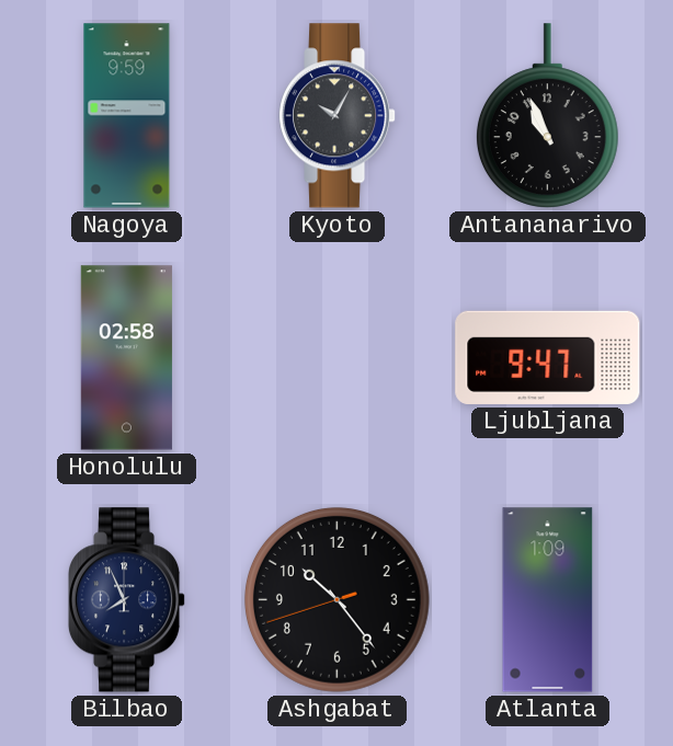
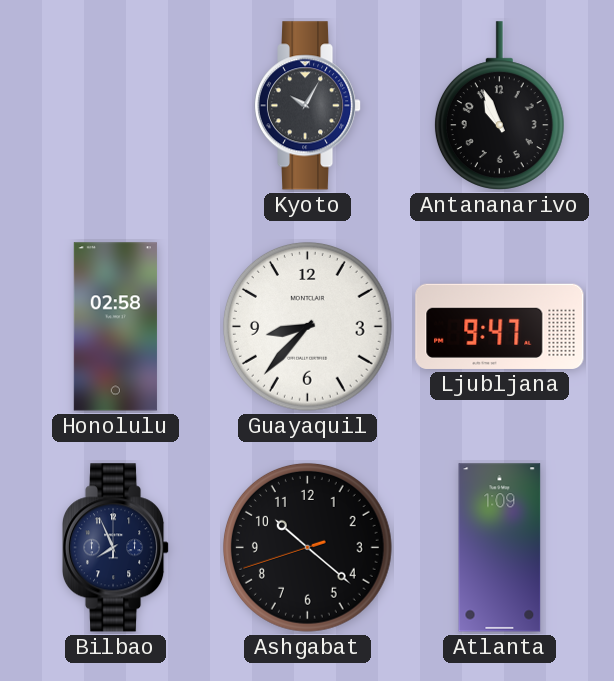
Nagoya: 9:59 -> none (127, 116)
Guayaquil: none -> 8:37 (307, 326)
Ashgabat: 10:23 -> 10:21 (307, 547)
